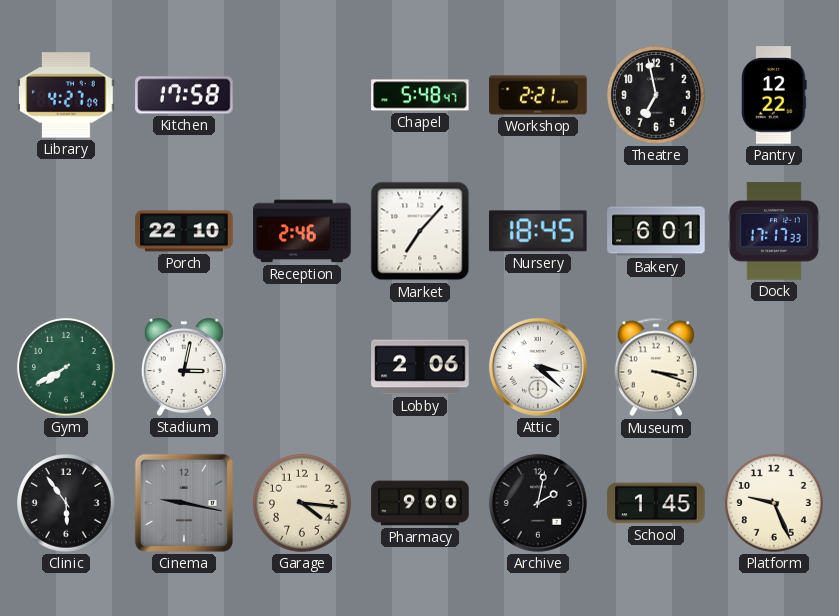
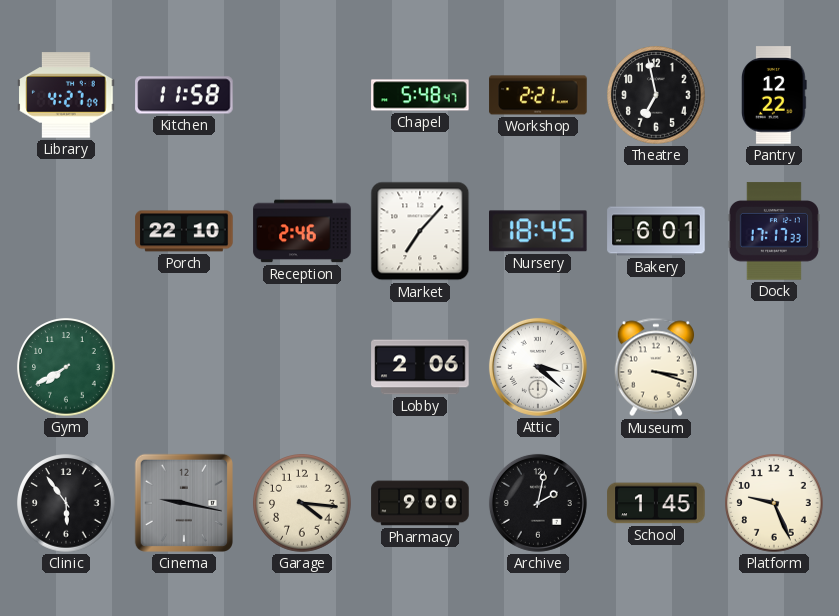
Kitchen: 17:58 -> 11:58 (184, 95)
Stadium: 3:02 -> none (184, 367)
